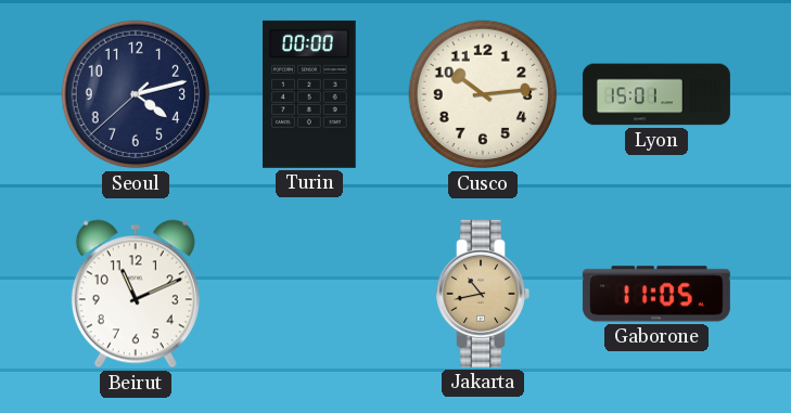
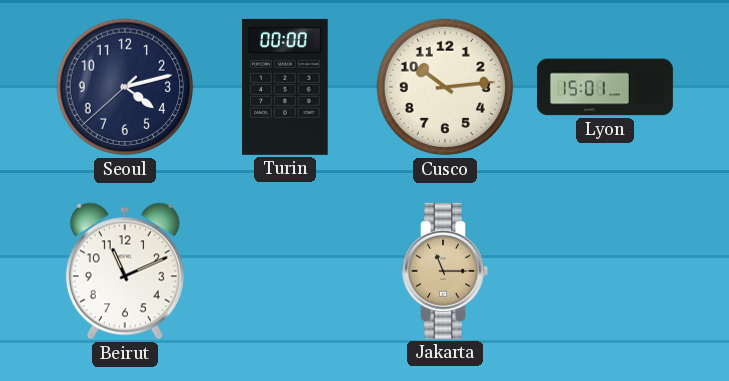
Jakarta: 10:43 -> 11:15 (445, 271)
Gaborone: 11:05 -> none (656, 294)
